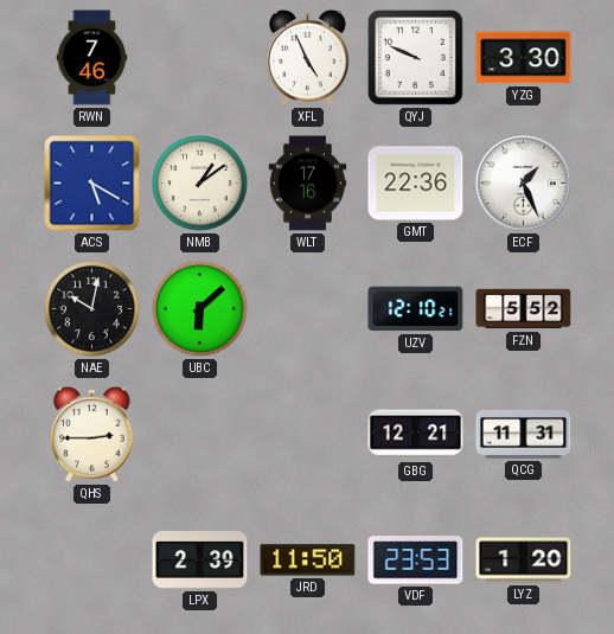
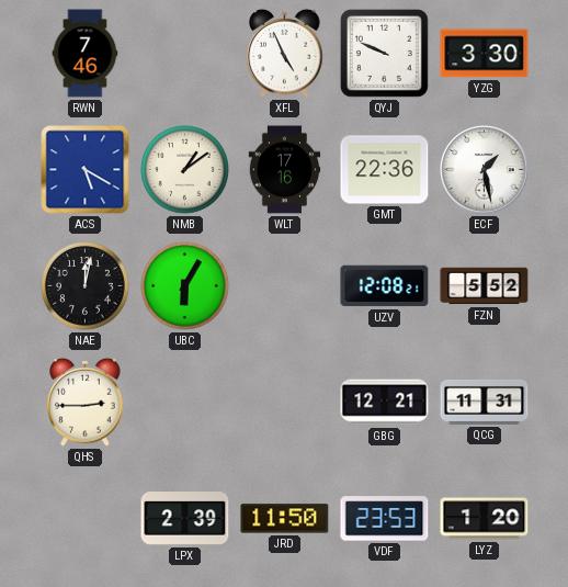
ECF: 1:26 -> 1:28 (485, 170)
NAE: 10:02 -> 12:02 (86, 286)
UBC: 6:08 -> 6:05 (185, 286)
UZV: 12:10 -> 12:08 (385, 286)
